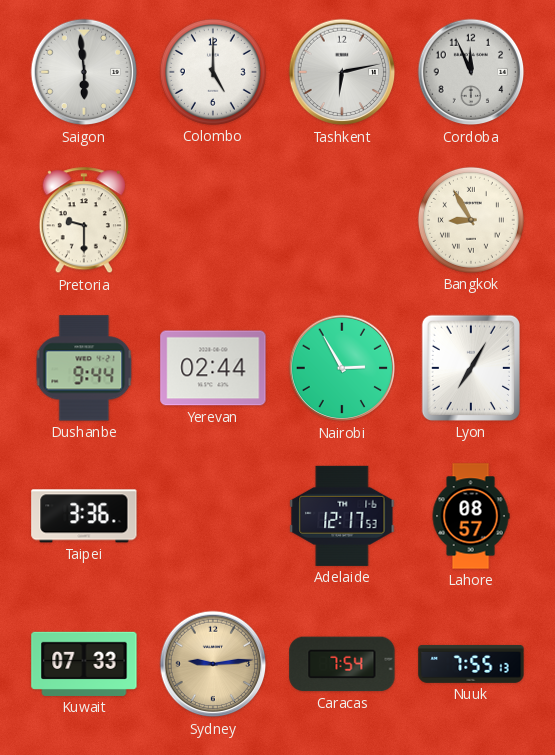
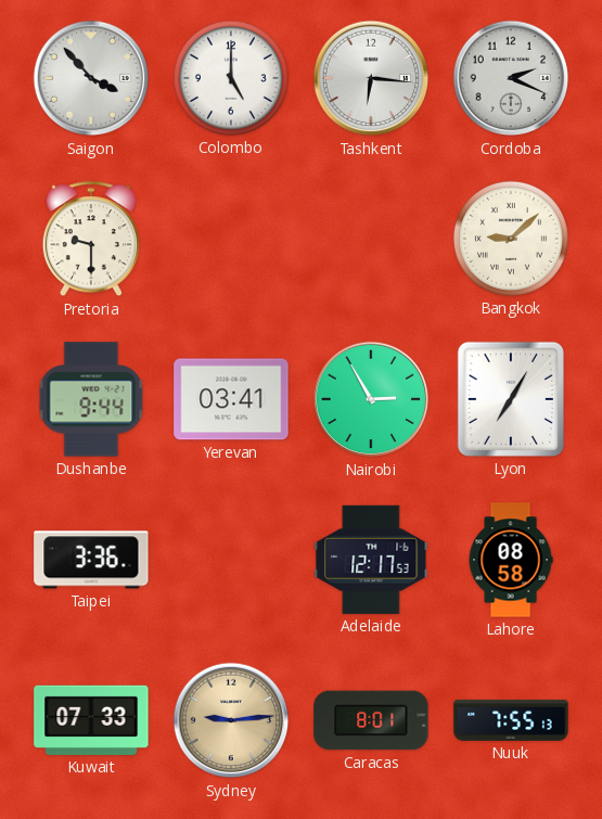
Saigon: 5:59 -> 3:53 (91, 78)
Tashkent: 6:13 -> 6:16 (371, 78)
Cordoba: 11:56 -> 2:19 (511, 78)
Bangkok: 8:55 -> 9:08 (511, 239)
Yerevan: 02:44 -> 03:41 (231, 399)
Lahore: 08:57 -> 08:58 (511, 560)
Caracas: 7:54 -> 8:01 (371, 720)
